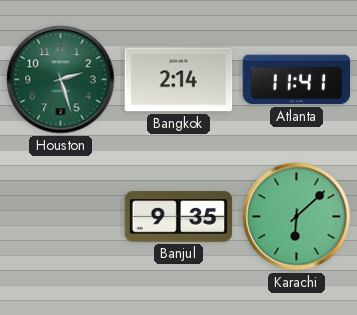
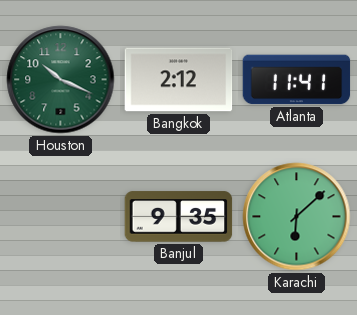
Houston: 2:27 -> 10:19 (61, 80)
Bangkok: 2:14 -> 2:12 (179, 80)
